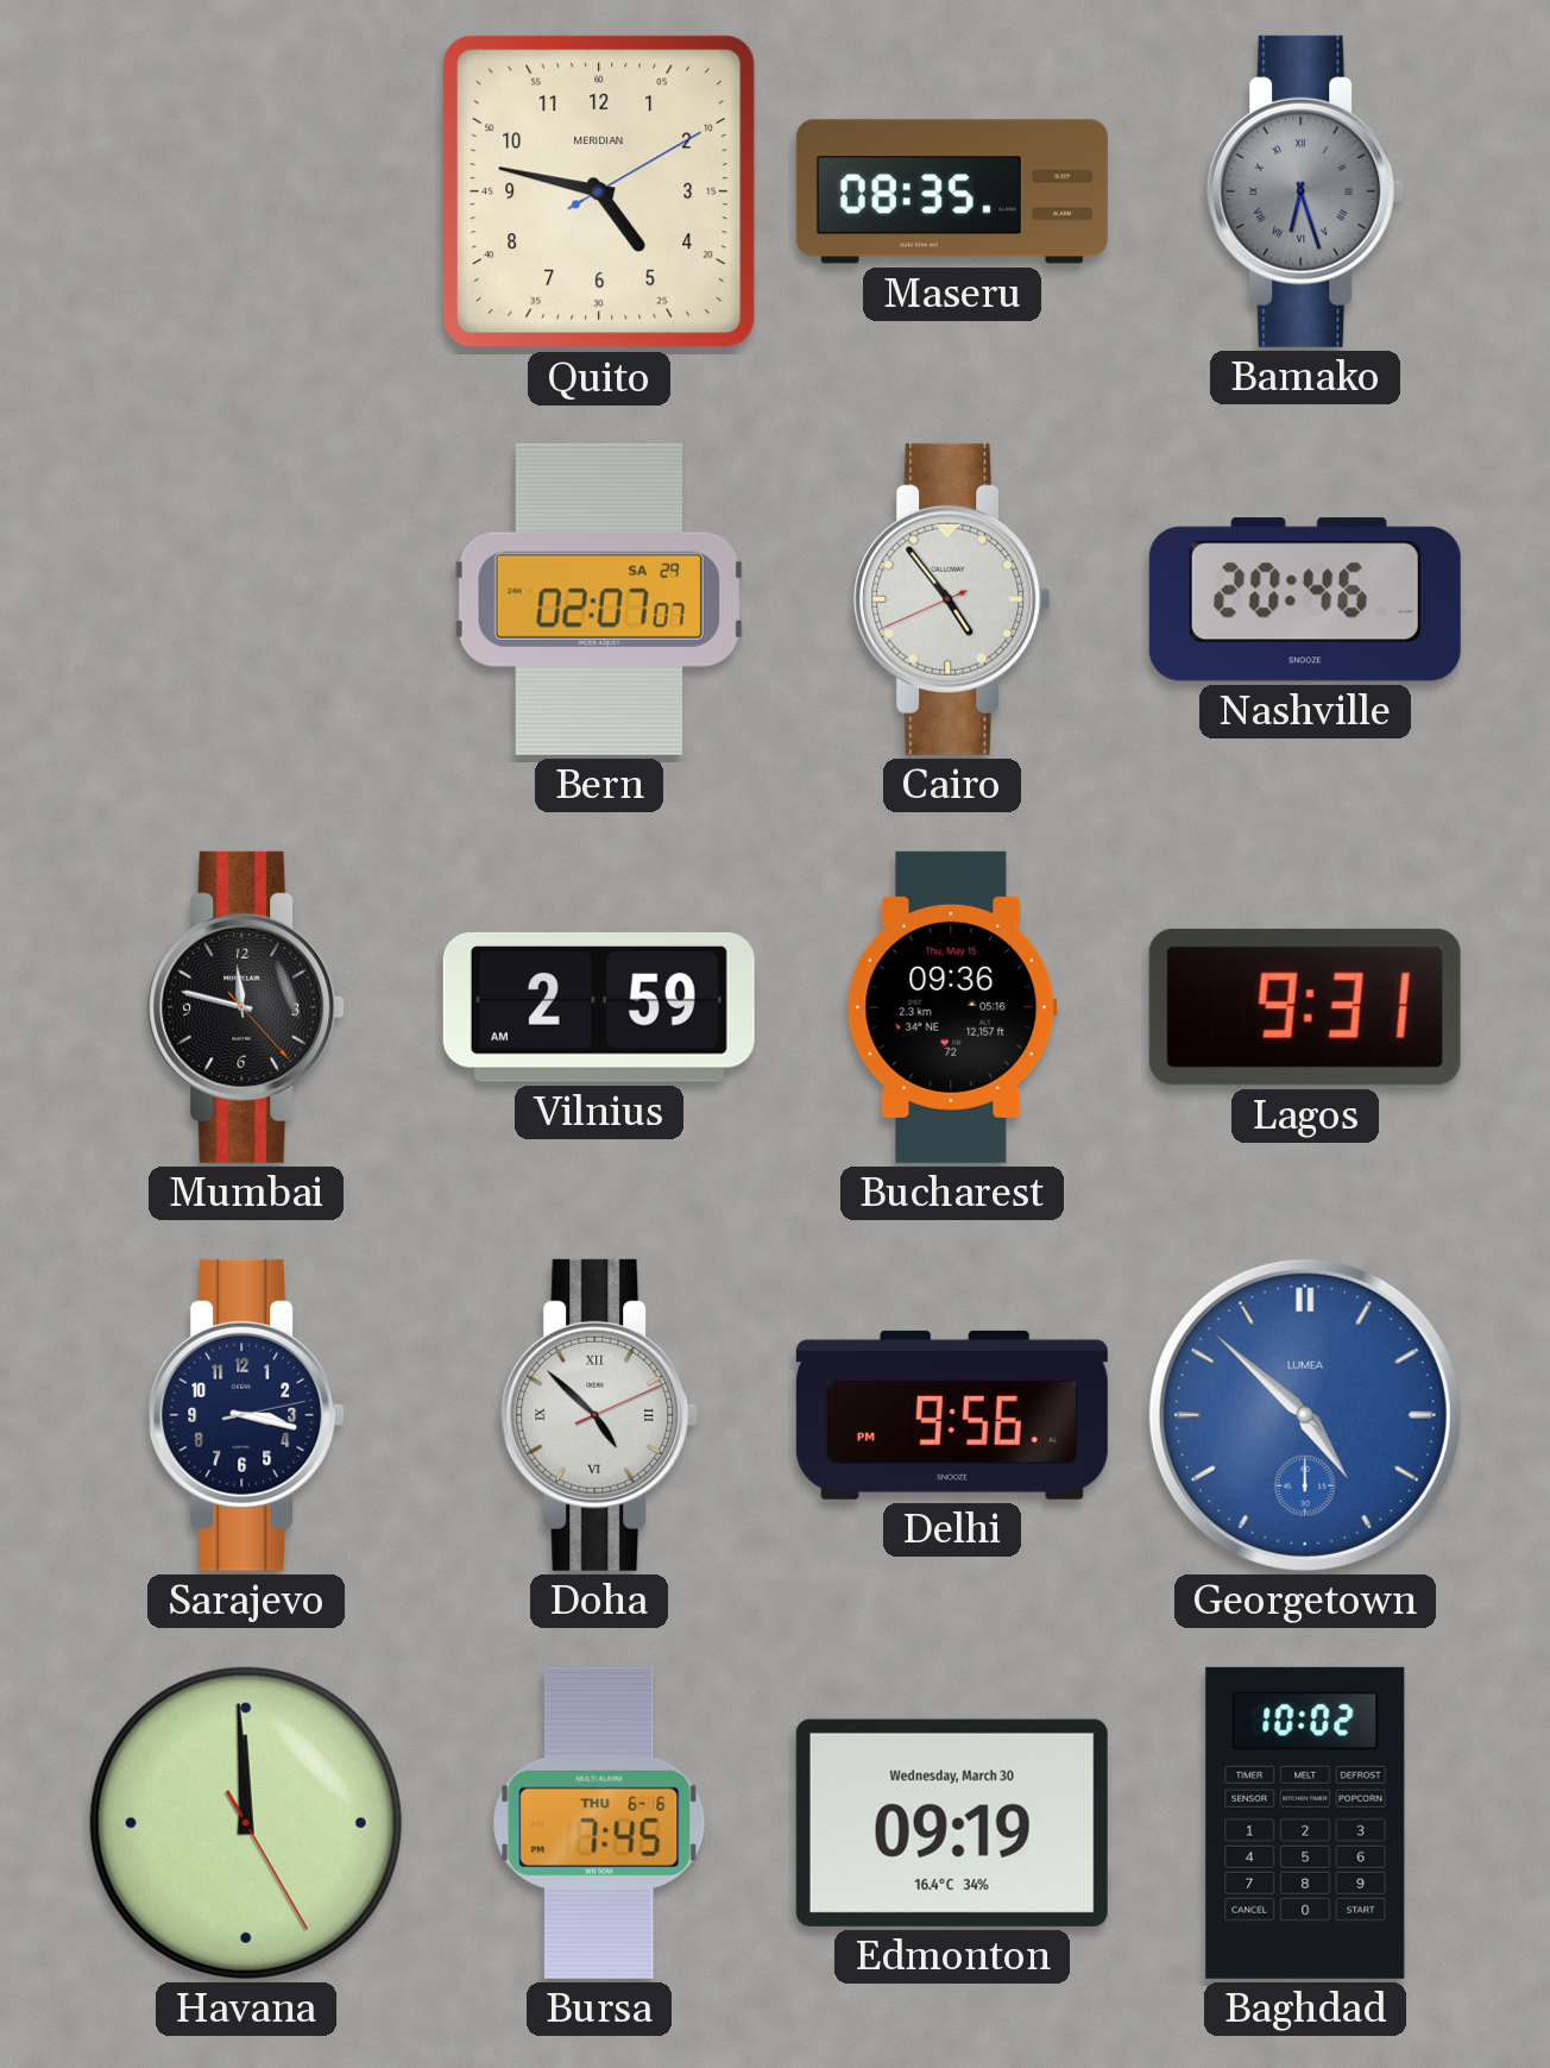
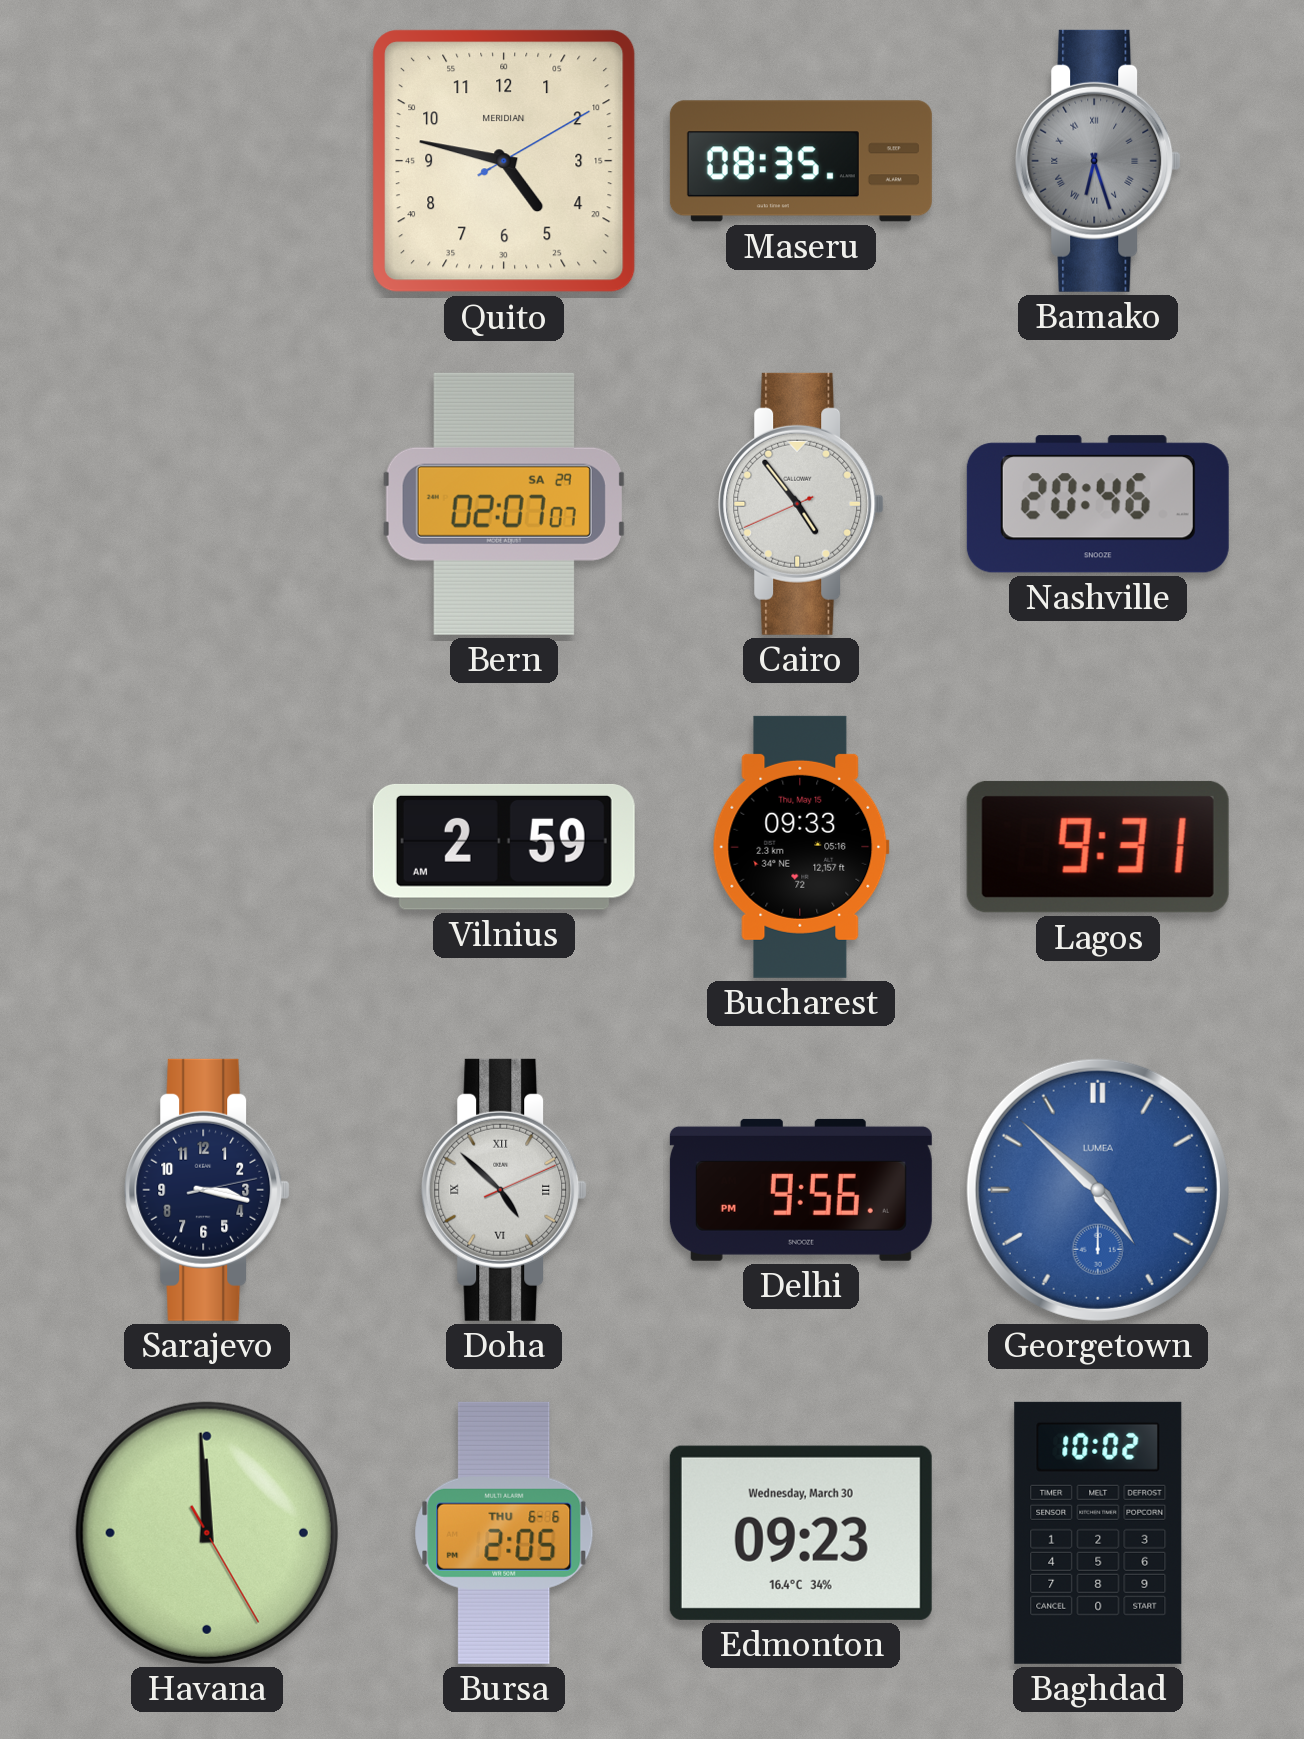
Mumbai: 11:47 -> none (246, 1007)
Bucharest: 09:36 -> 09:33 (801, 847)
Bursa: 7:45 -> 2:05 (504, 1533)
Edmonton: 09:19 -> 09:23 (801, 1533)
